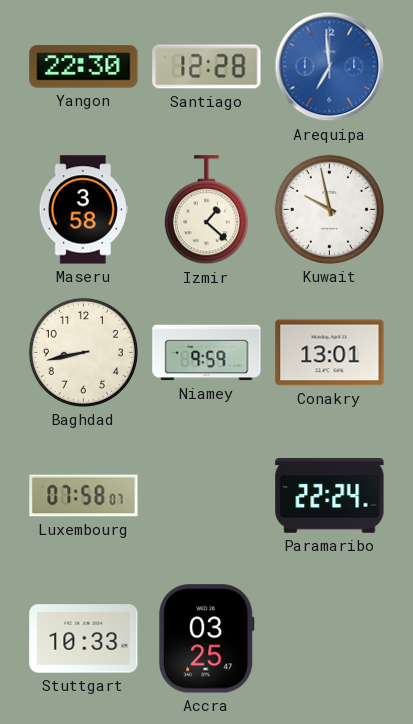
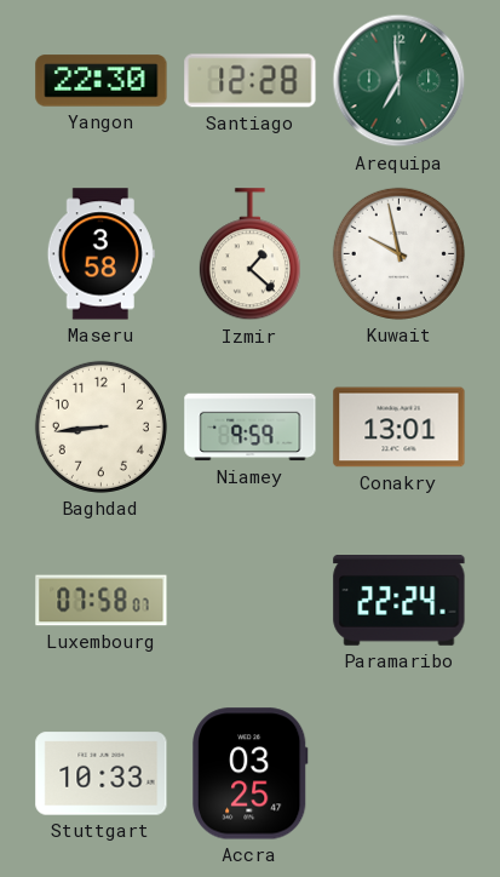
Arequipa dial: blue -> green (400, 81)
Baghdad: 8:43 -> 8:44 (100, 426)
